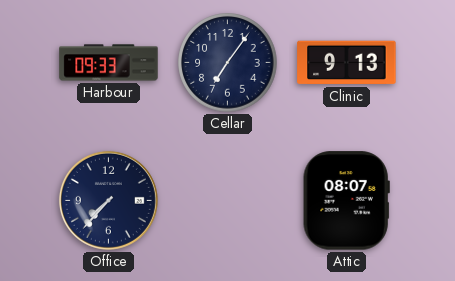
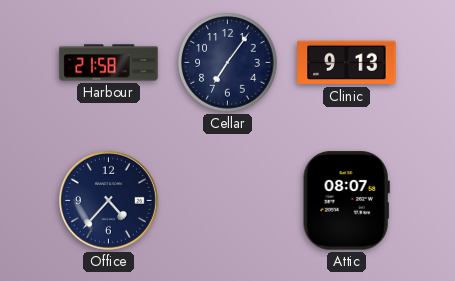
Harbour: 09:33 -> 21:58 (109, 63)
Office: 7:37 -> 4:37 (108, 200)
